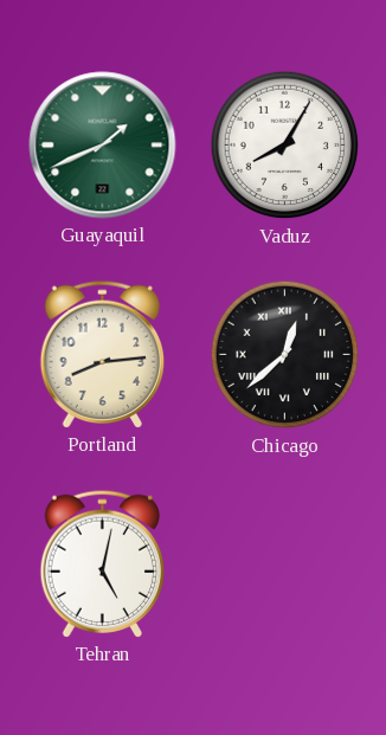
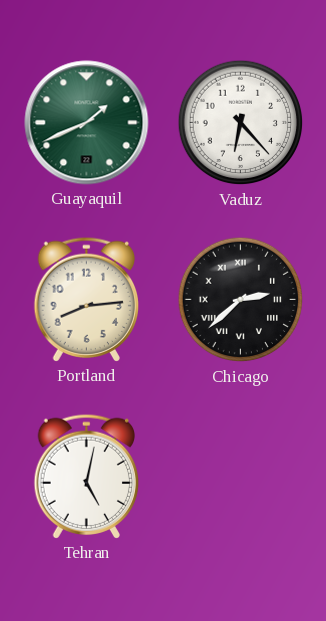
Vaduz: 8:05 -> 6:23 (241, 123)
Chicago: 12:38 -> 2:38 (241, 300)
